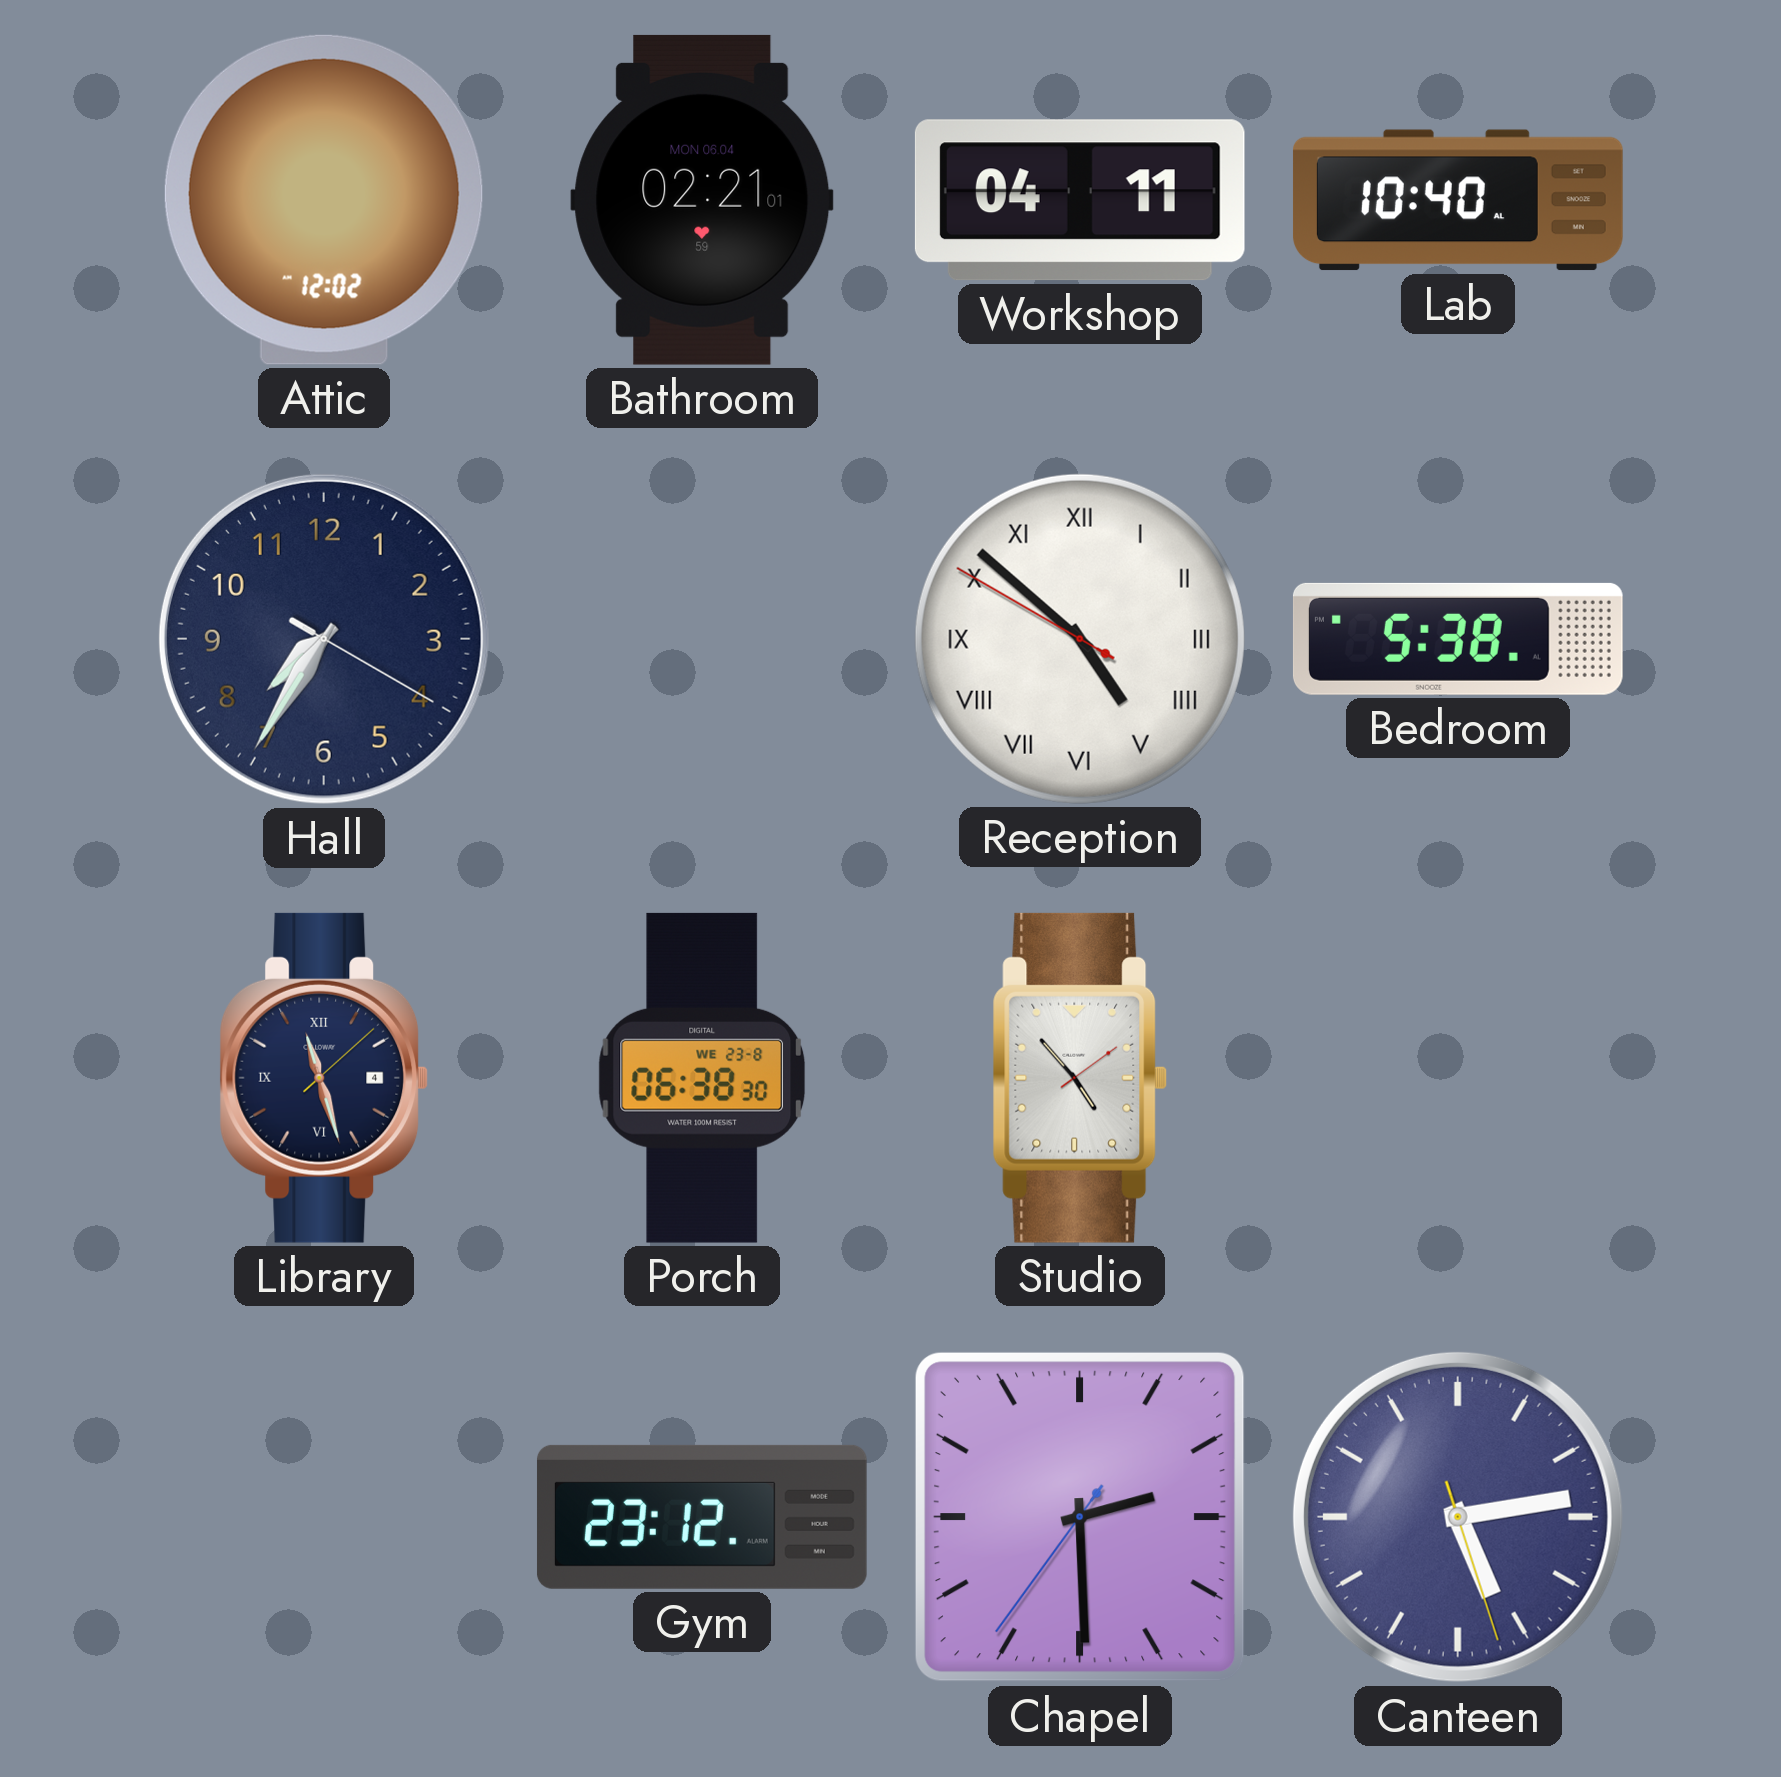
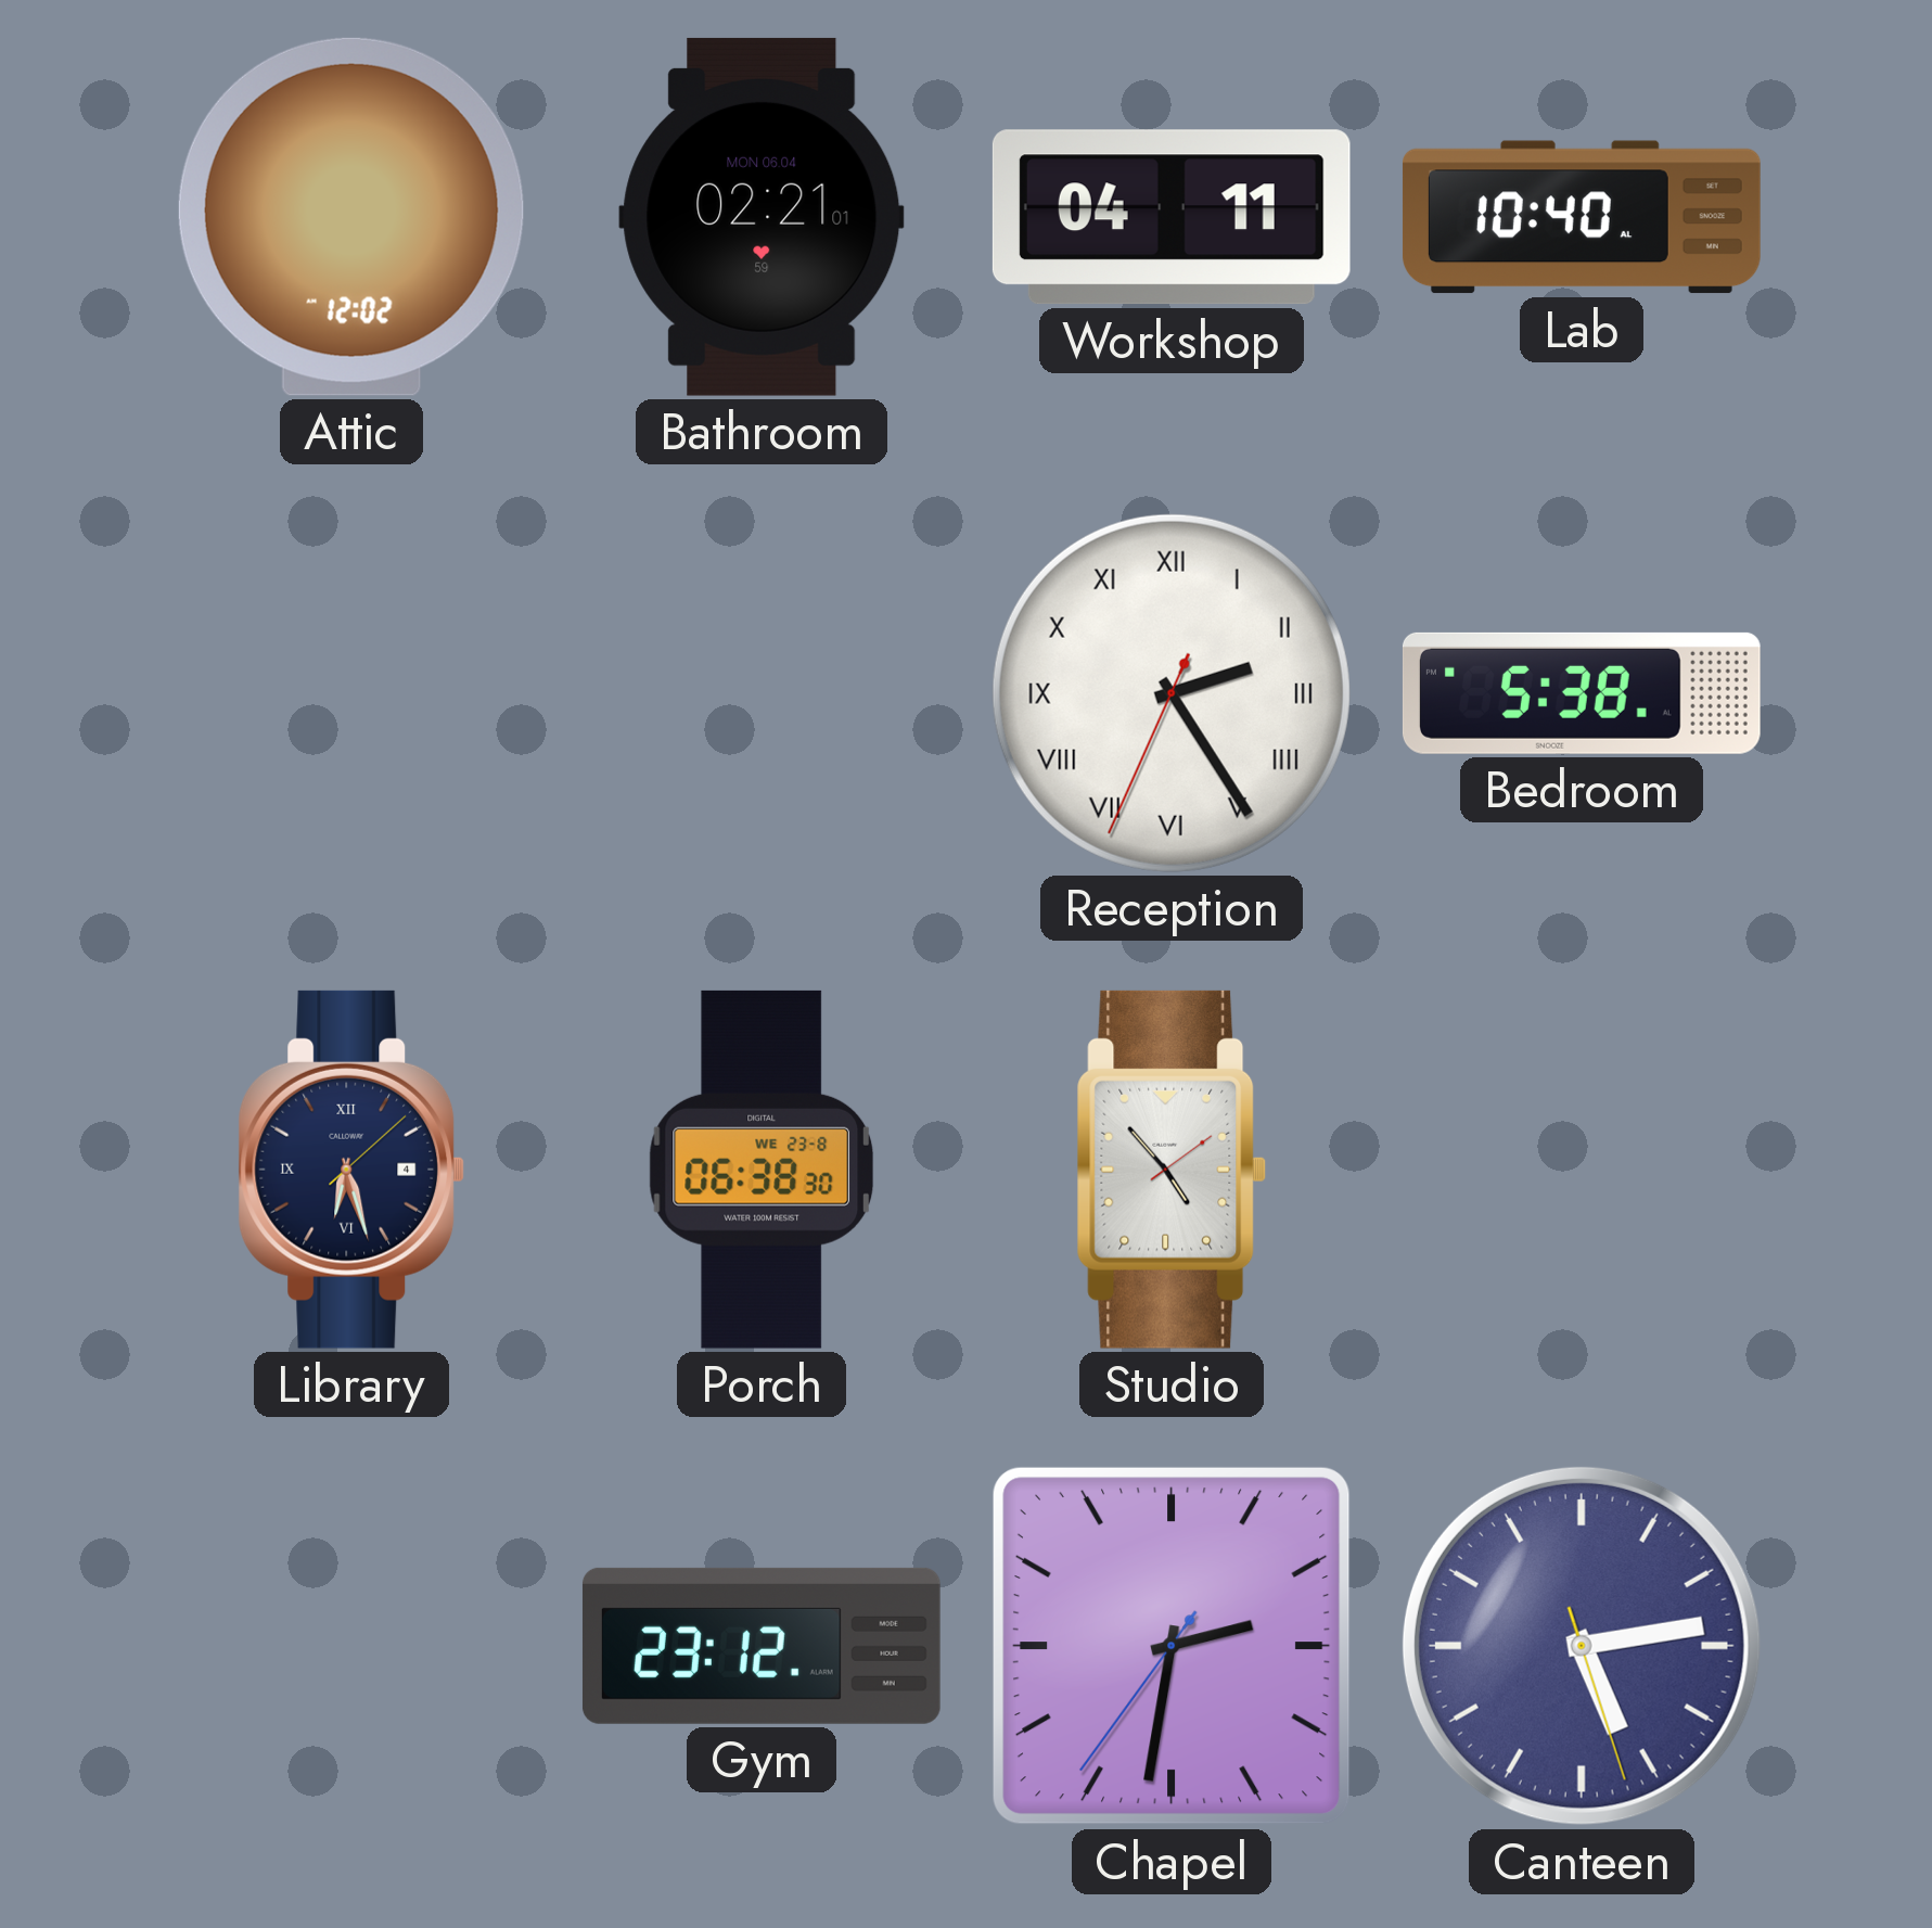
Hall: 7:35 -> none (324, 639)
Reception: 4:51 -> 2:24 (1172, 693)
Library: 11:27 -> 6:27 (351, 1170)
Chapel: 2:29 -> 2:31 (1172, 1646)
